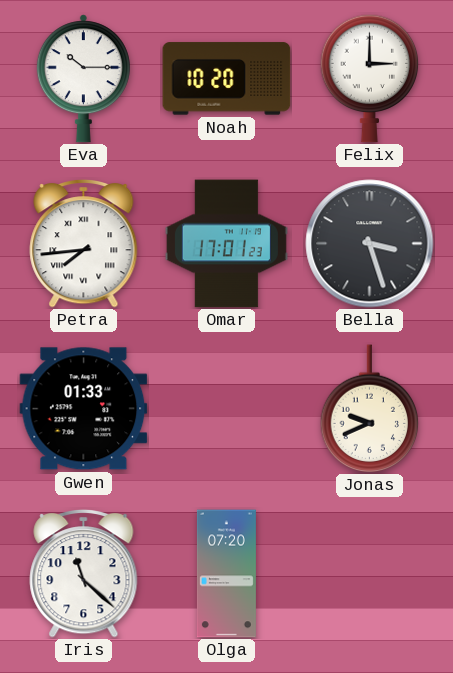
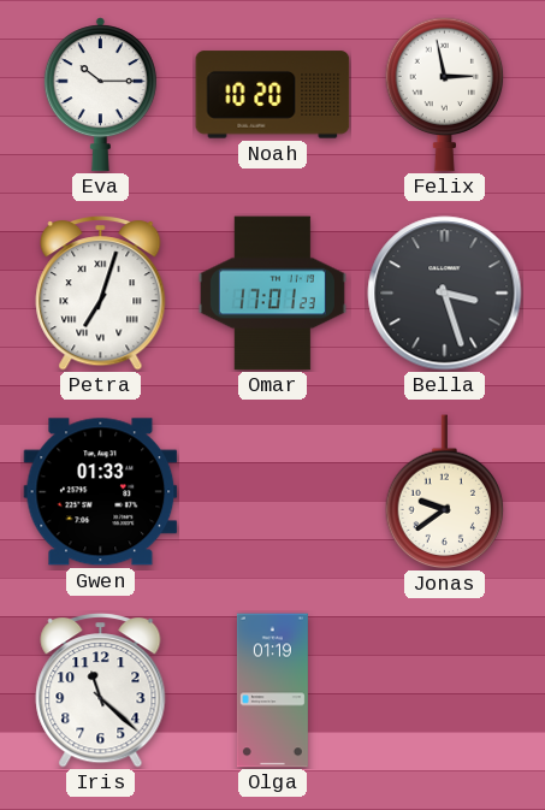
Felix: 3:00 -> 2:58 (445, 94)
Petra: 7:44 -> 7:03 (101, 294)
Jonas: 9:41 -> 9:39 (445, 492)
Olga: 07:20 -> 01:19 (272, 691)
